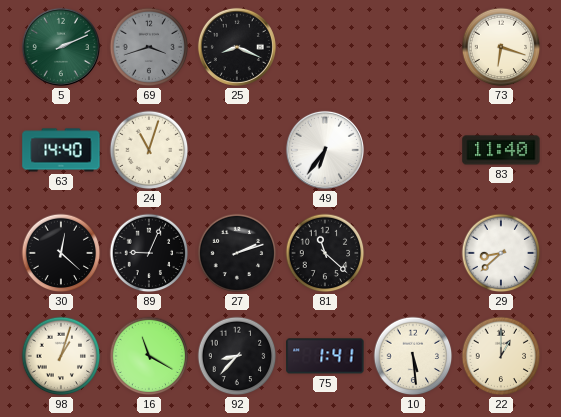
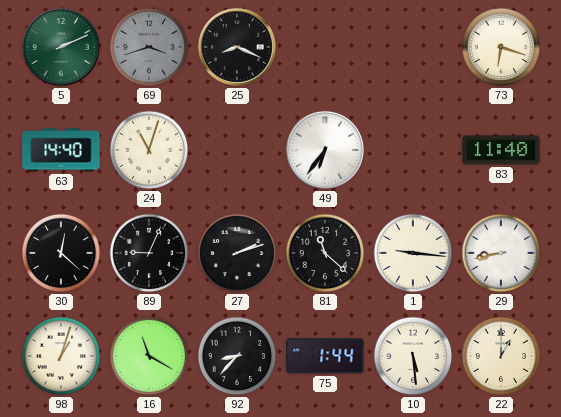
1: none -> 9:16 (413, 253)
29: 8:38 -> 8:43 (501, 253)
75: 1:41 -> 1:44 (325, 356)
